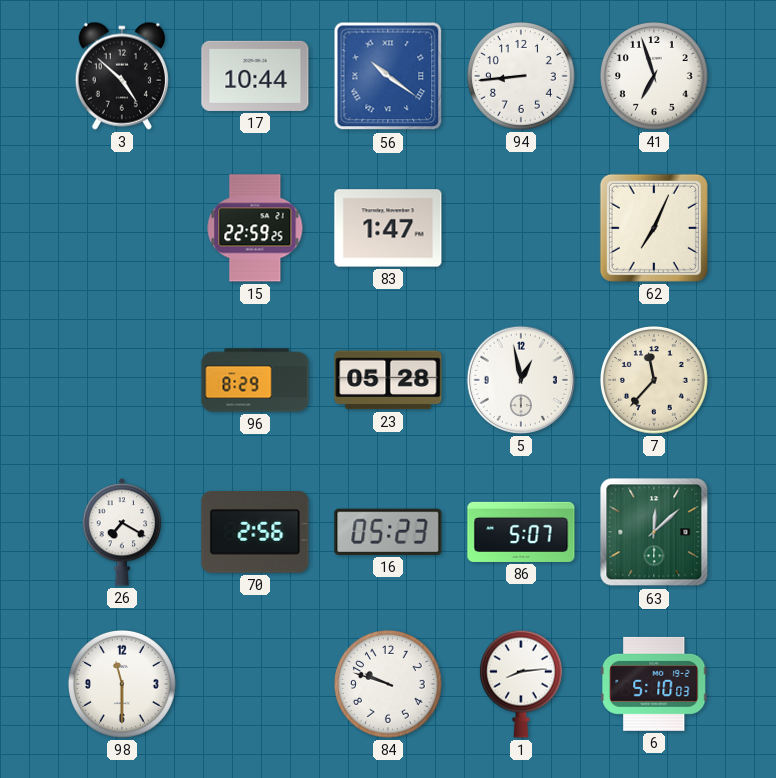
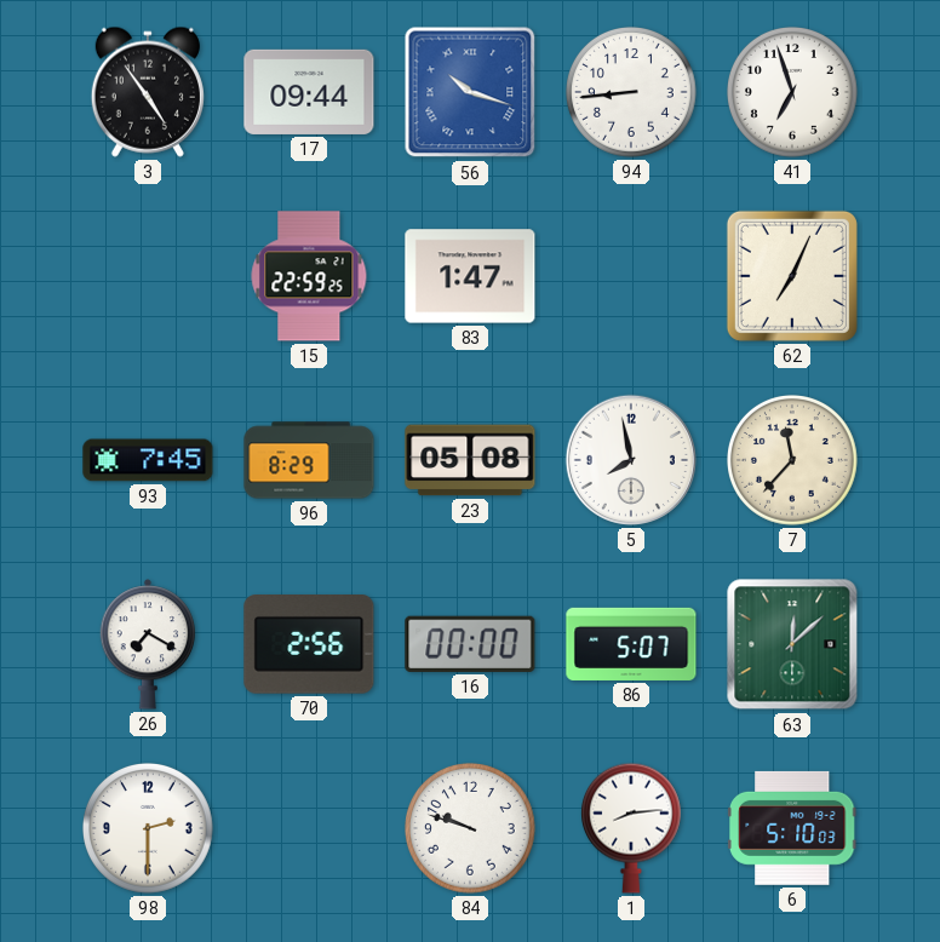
3: 4:52 -> 4:54 (148, 92)
17: 10:44 -> 09:44 (309, 92)
56: 10:21 -> 10:18 (470, 92)
93: none -> 7:45 (148, 460)
23: 05:28 -> 05:08 (470, 460)
5: 12:58 -> 7:58 (631, 460)
16: 05:23 -> 00:00 (470, 644)
98: 11:30 -> 2:30 (149, 829)
